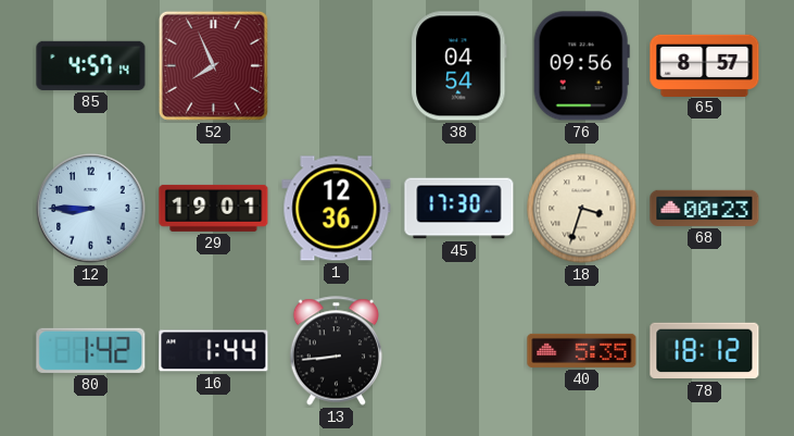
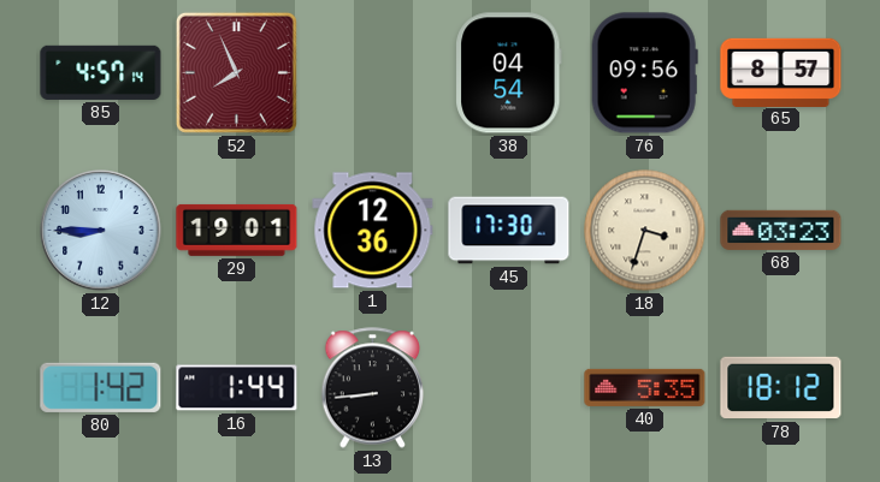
68: 00:23 -> 03:23 (781, 230)
